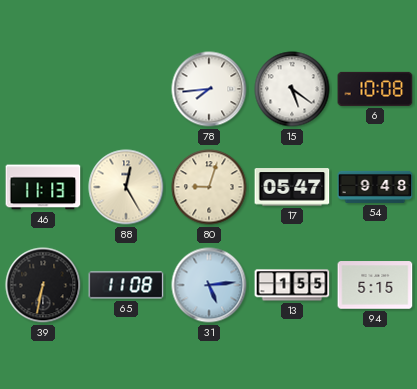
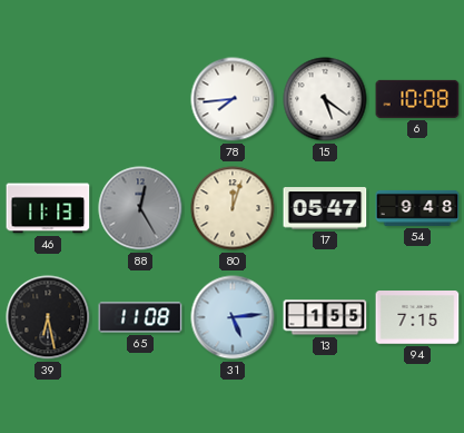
88 dial: cream -> grey (140, 208)
80: 9:03 -> 12:03 (233, 208)
39: 6:32 -> 6:28 (48, 317)
94: 5:15 -> 7:15 (417, 317)
